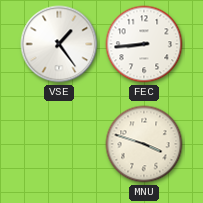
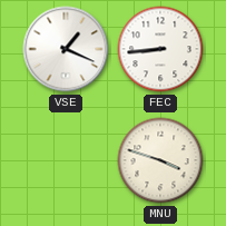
VSE: 1:24 -> 1:19 (66, 49)
